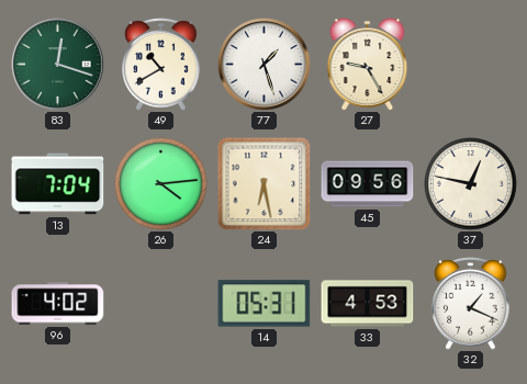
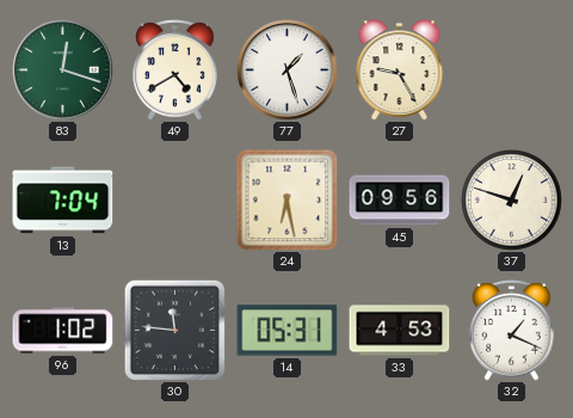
49: 10:40 -> 4:40 (175, 70)
26: 4:14 -> none (161, 184)
37: 12:47 -> 12:48 (512, 201)
96: 4:02 -> 1:02 (63, 331)
30: none -> 11:46 (174, 330)
